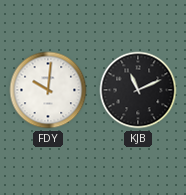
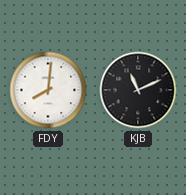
FDY: 10:01 -> 8:01 (48, 90)
